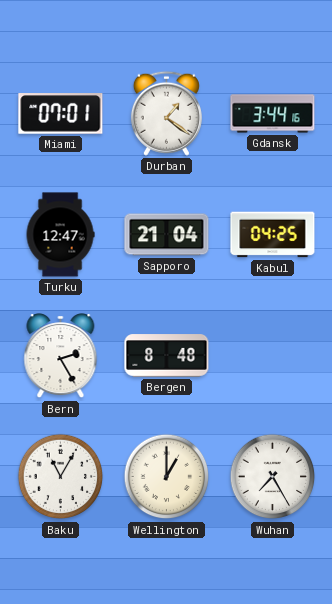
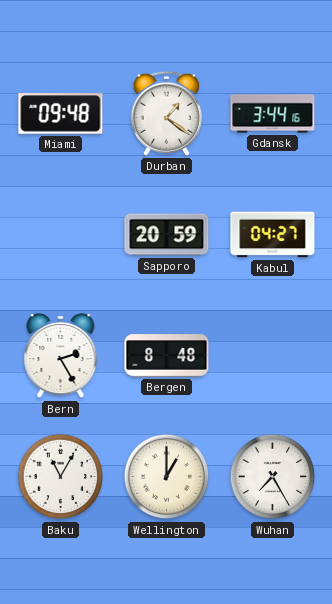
Miami: 07:01 -> 09:48 (61, 114)
Turku: 12:47 -> none (60, 235)
Sapporo: 21:04 -> 20:59 (167, 235)
Kabul: 04:25 -> 04:27 (273, 235)
